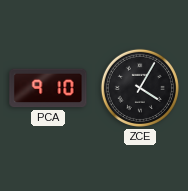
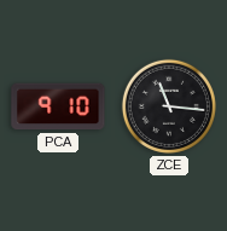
ZCE: 4:05 -> 11:16 (169, 106)
